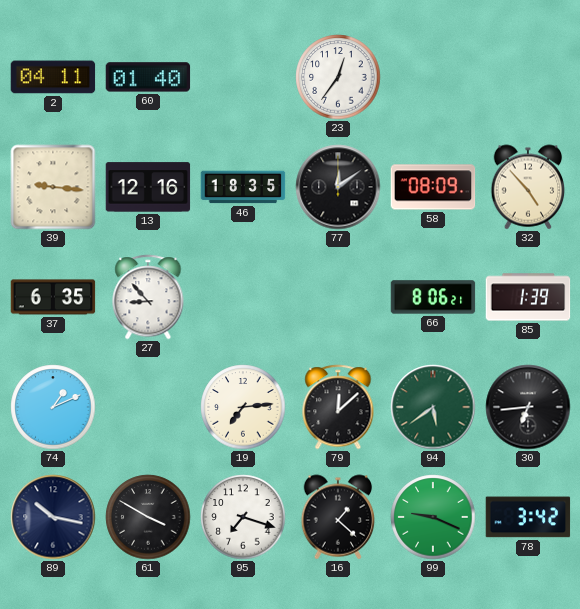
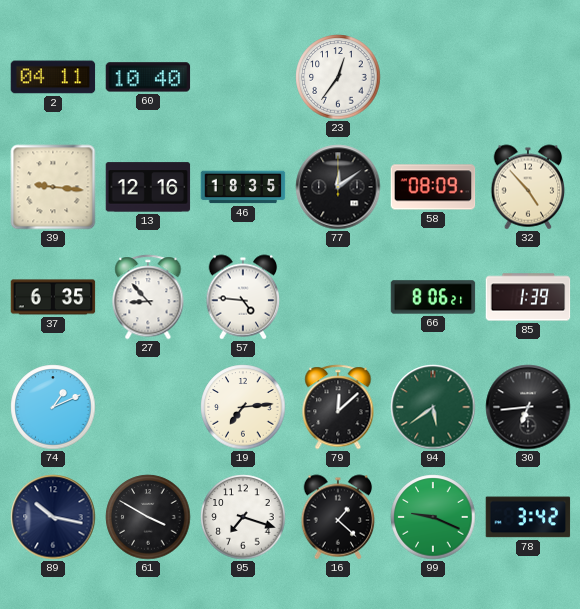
60: 01:40 -> 10:40 (148, 77)
57: none -> 4:46 (243, 297)
